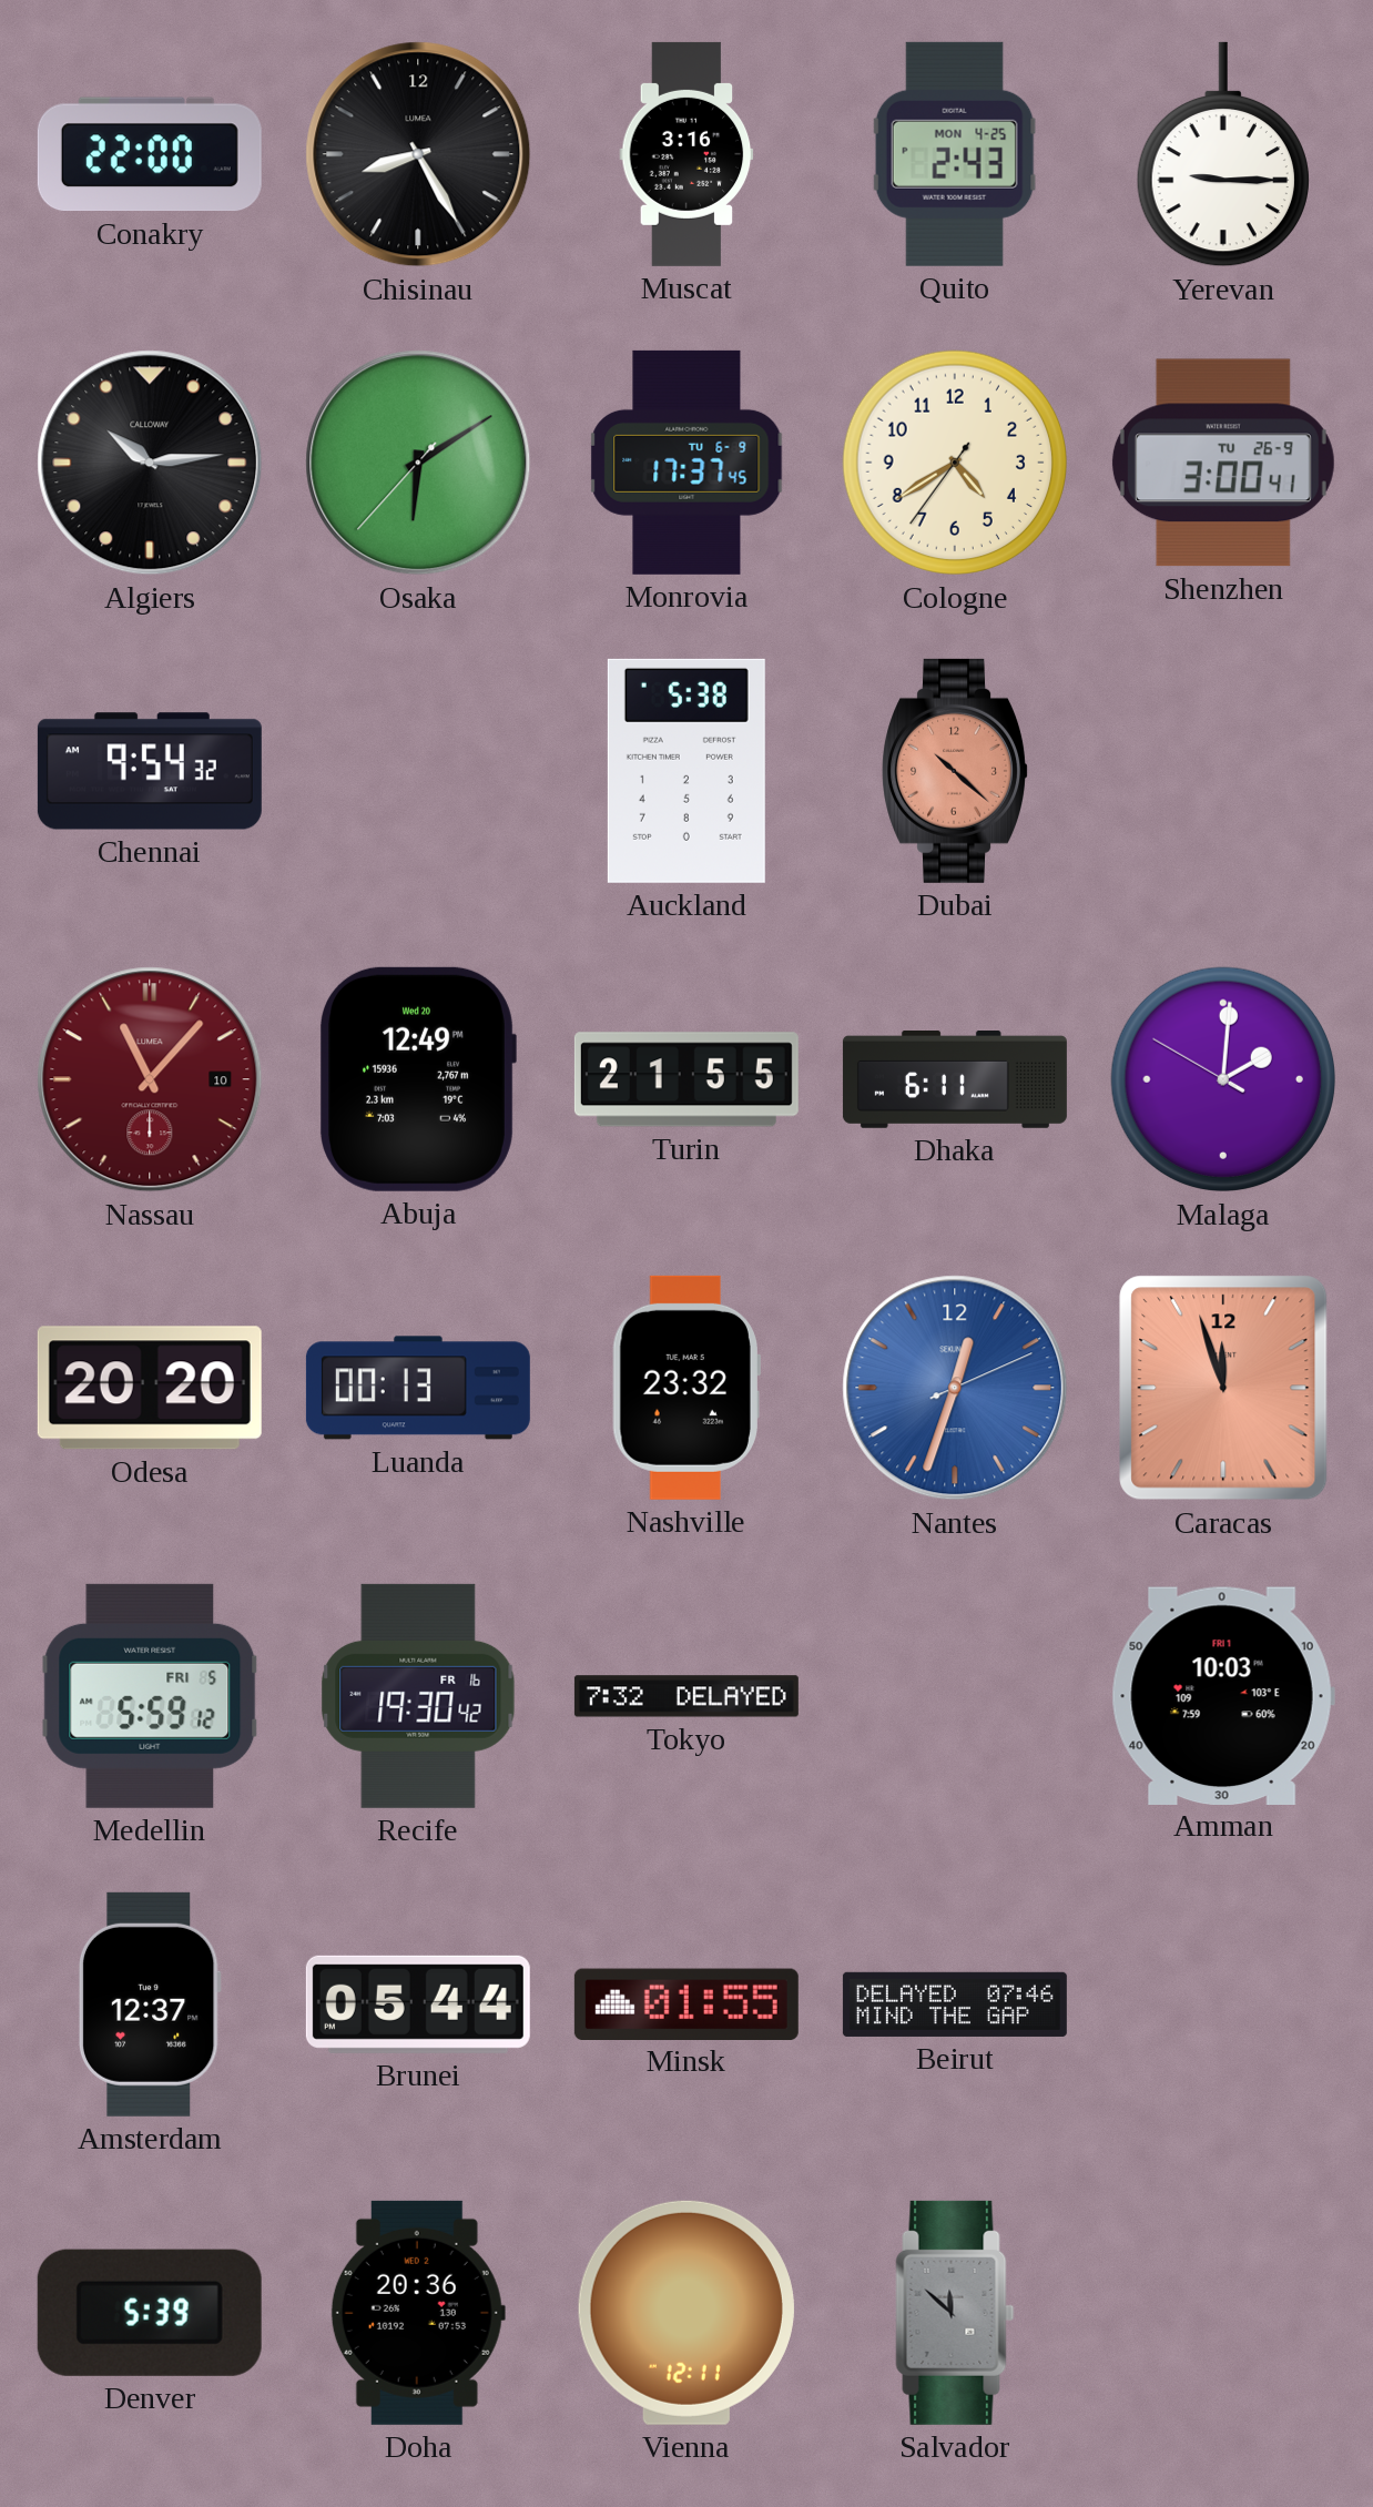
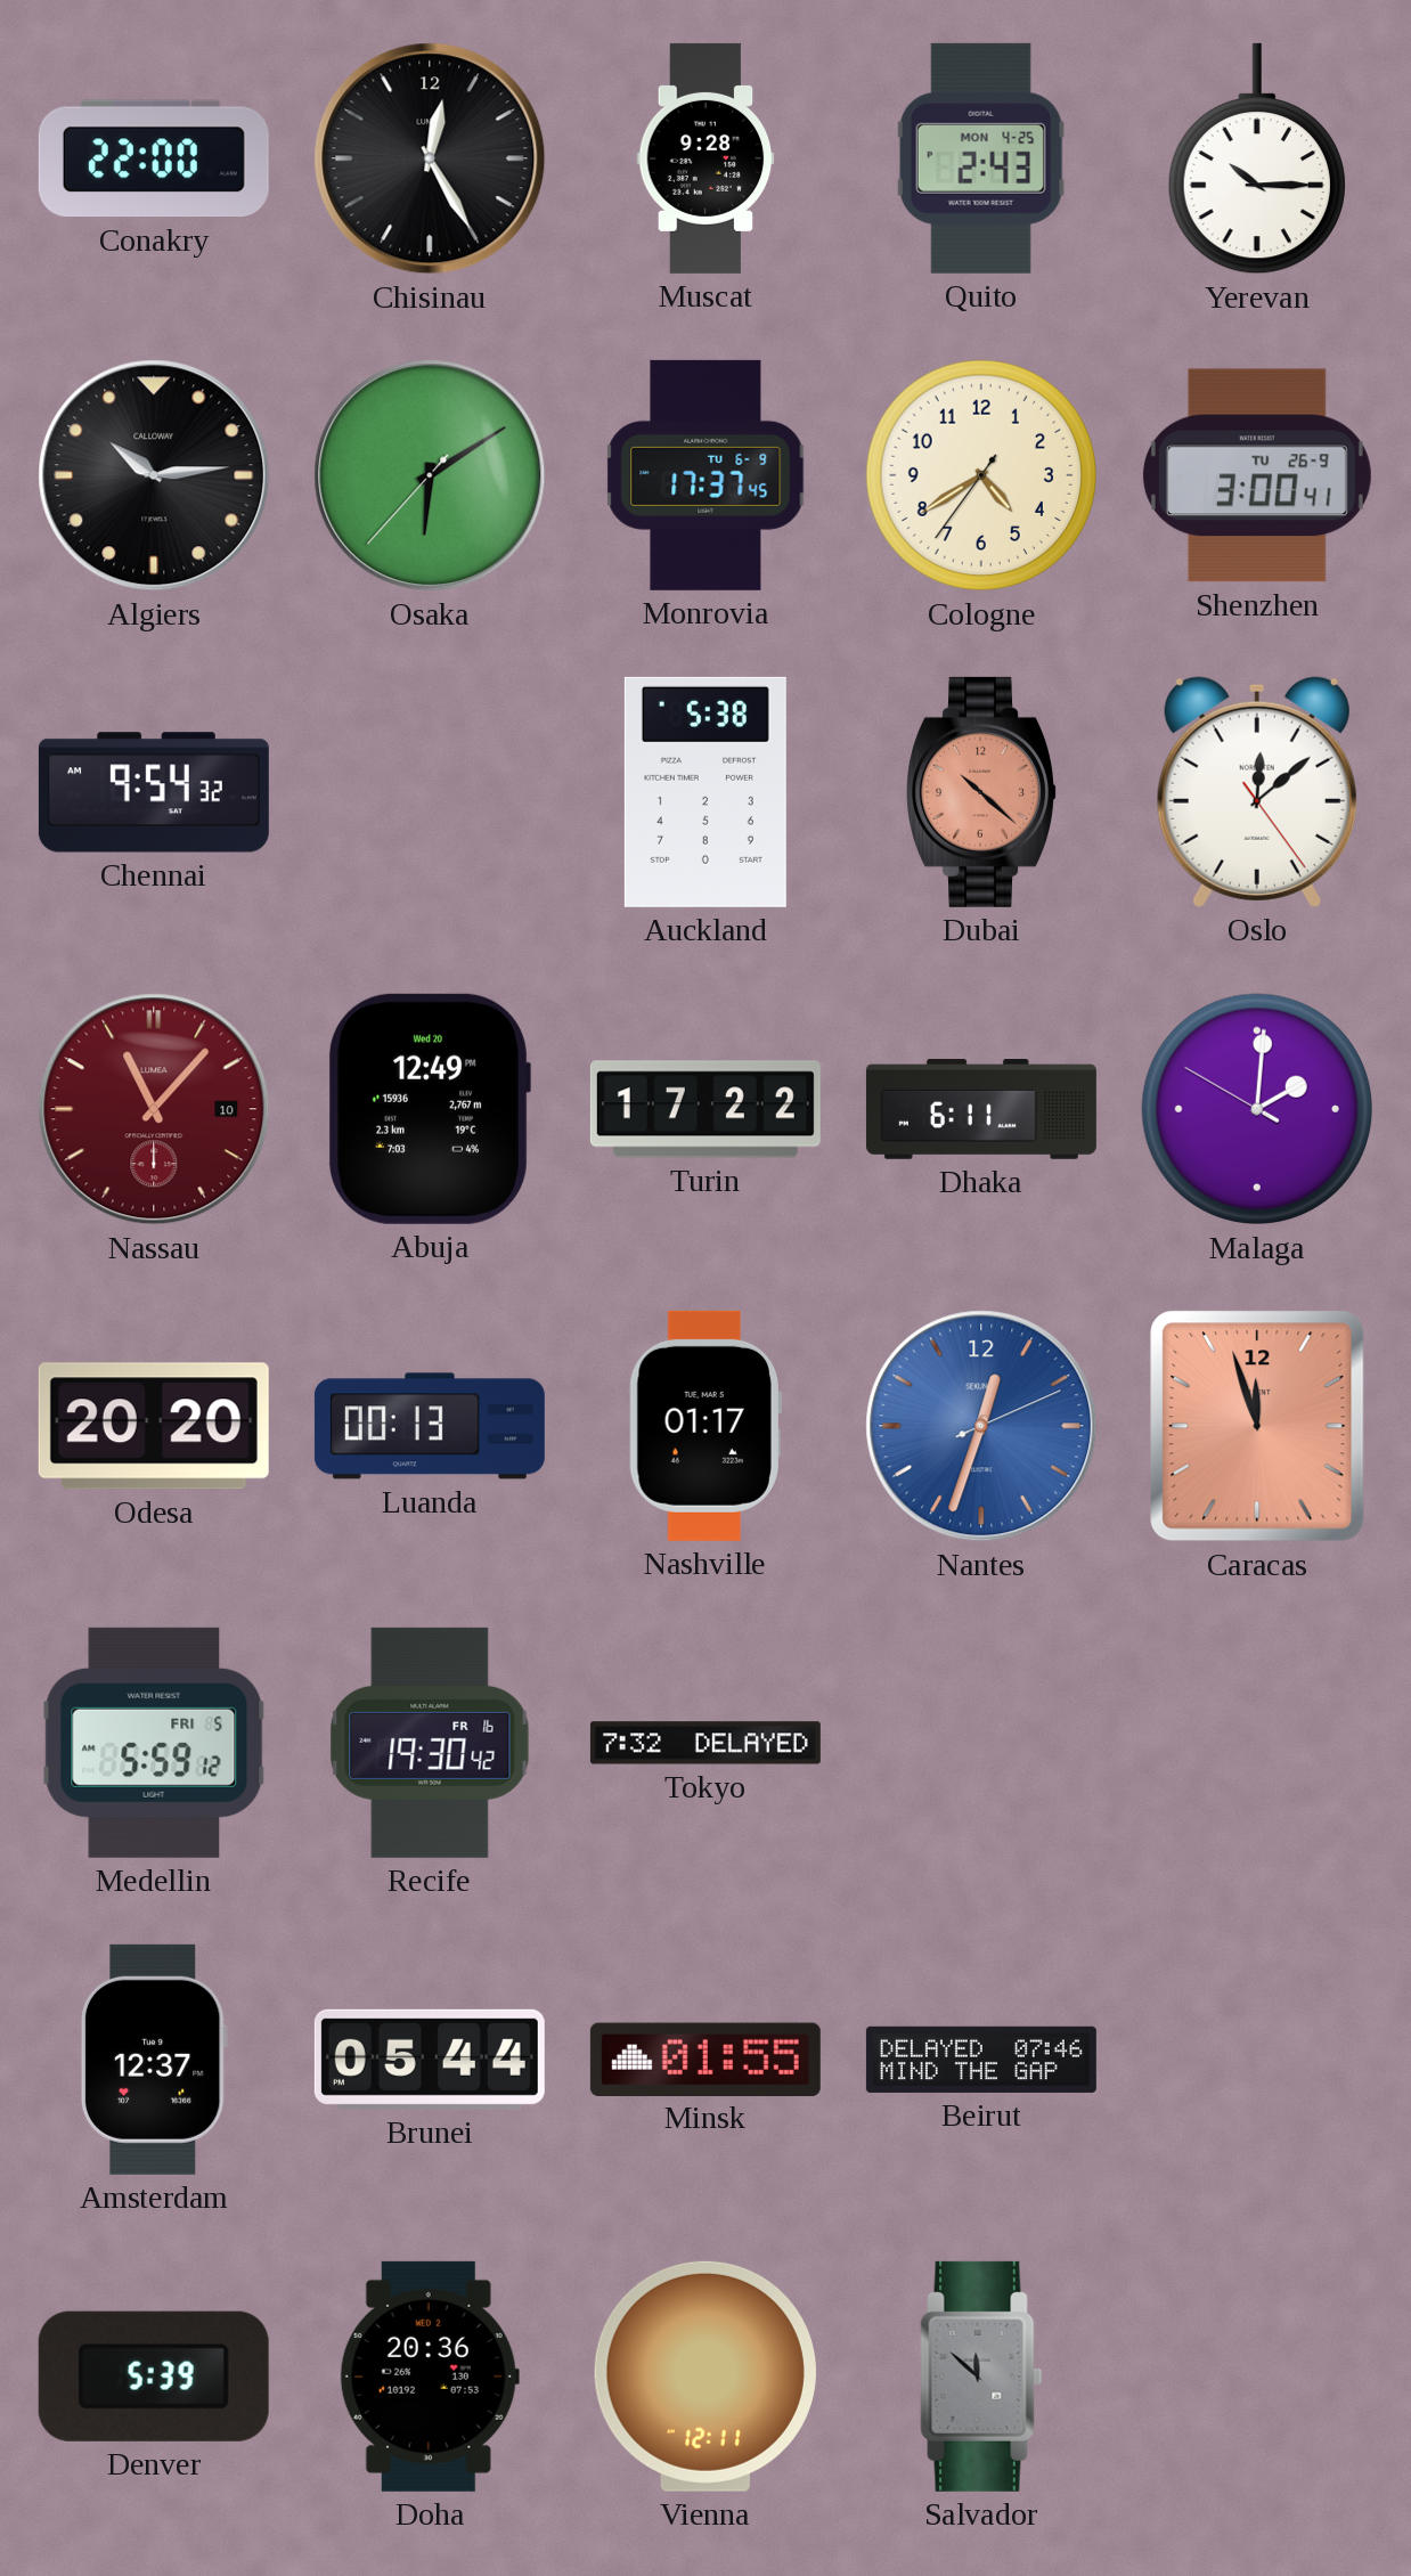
Chisinau: 8:25 -> 12:25 (430, 158)
Muscat: 3:16 -> 9:28 (705, 158)
Yerevan: 9:15 -> 10:15 (1257, 158)
Oslo: none -> 12:08 (1257, 792)
Turin: 21:55 -> 17:22 (705, 1109)
Nashville: 23:32 -> 01:17 (705, 1426)
Amman: 10:03 -> none (1223, 1695)
